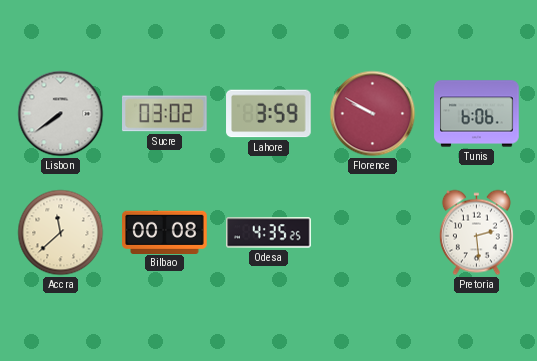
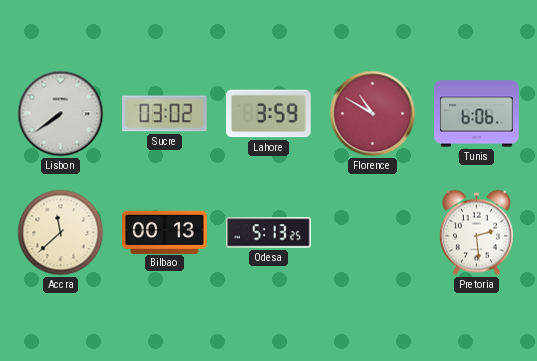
Florence: 9:50 -> 10:50 (373, 114)
Bilbao: 00:08 -> 00:13 (165, 232)
Odesa: 4:35 -> 5:13 (269, 233)
